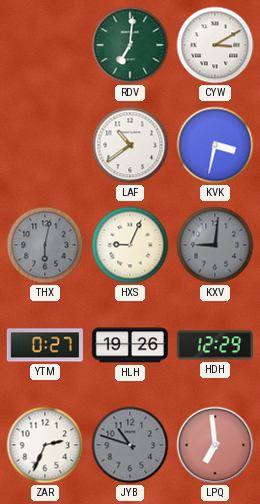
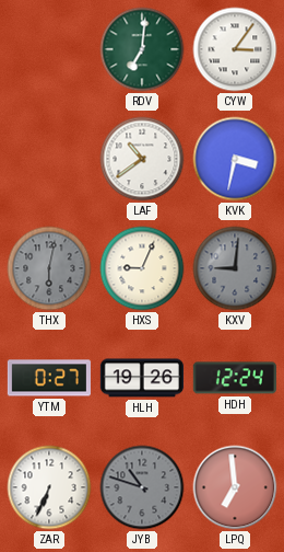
CYW: 3:10 -> 3:06 (235, 49)
HDH: 12:29 -> 12:24 (235, 378)
ZAR: 2:34 -> 6:34 (49, 487)
